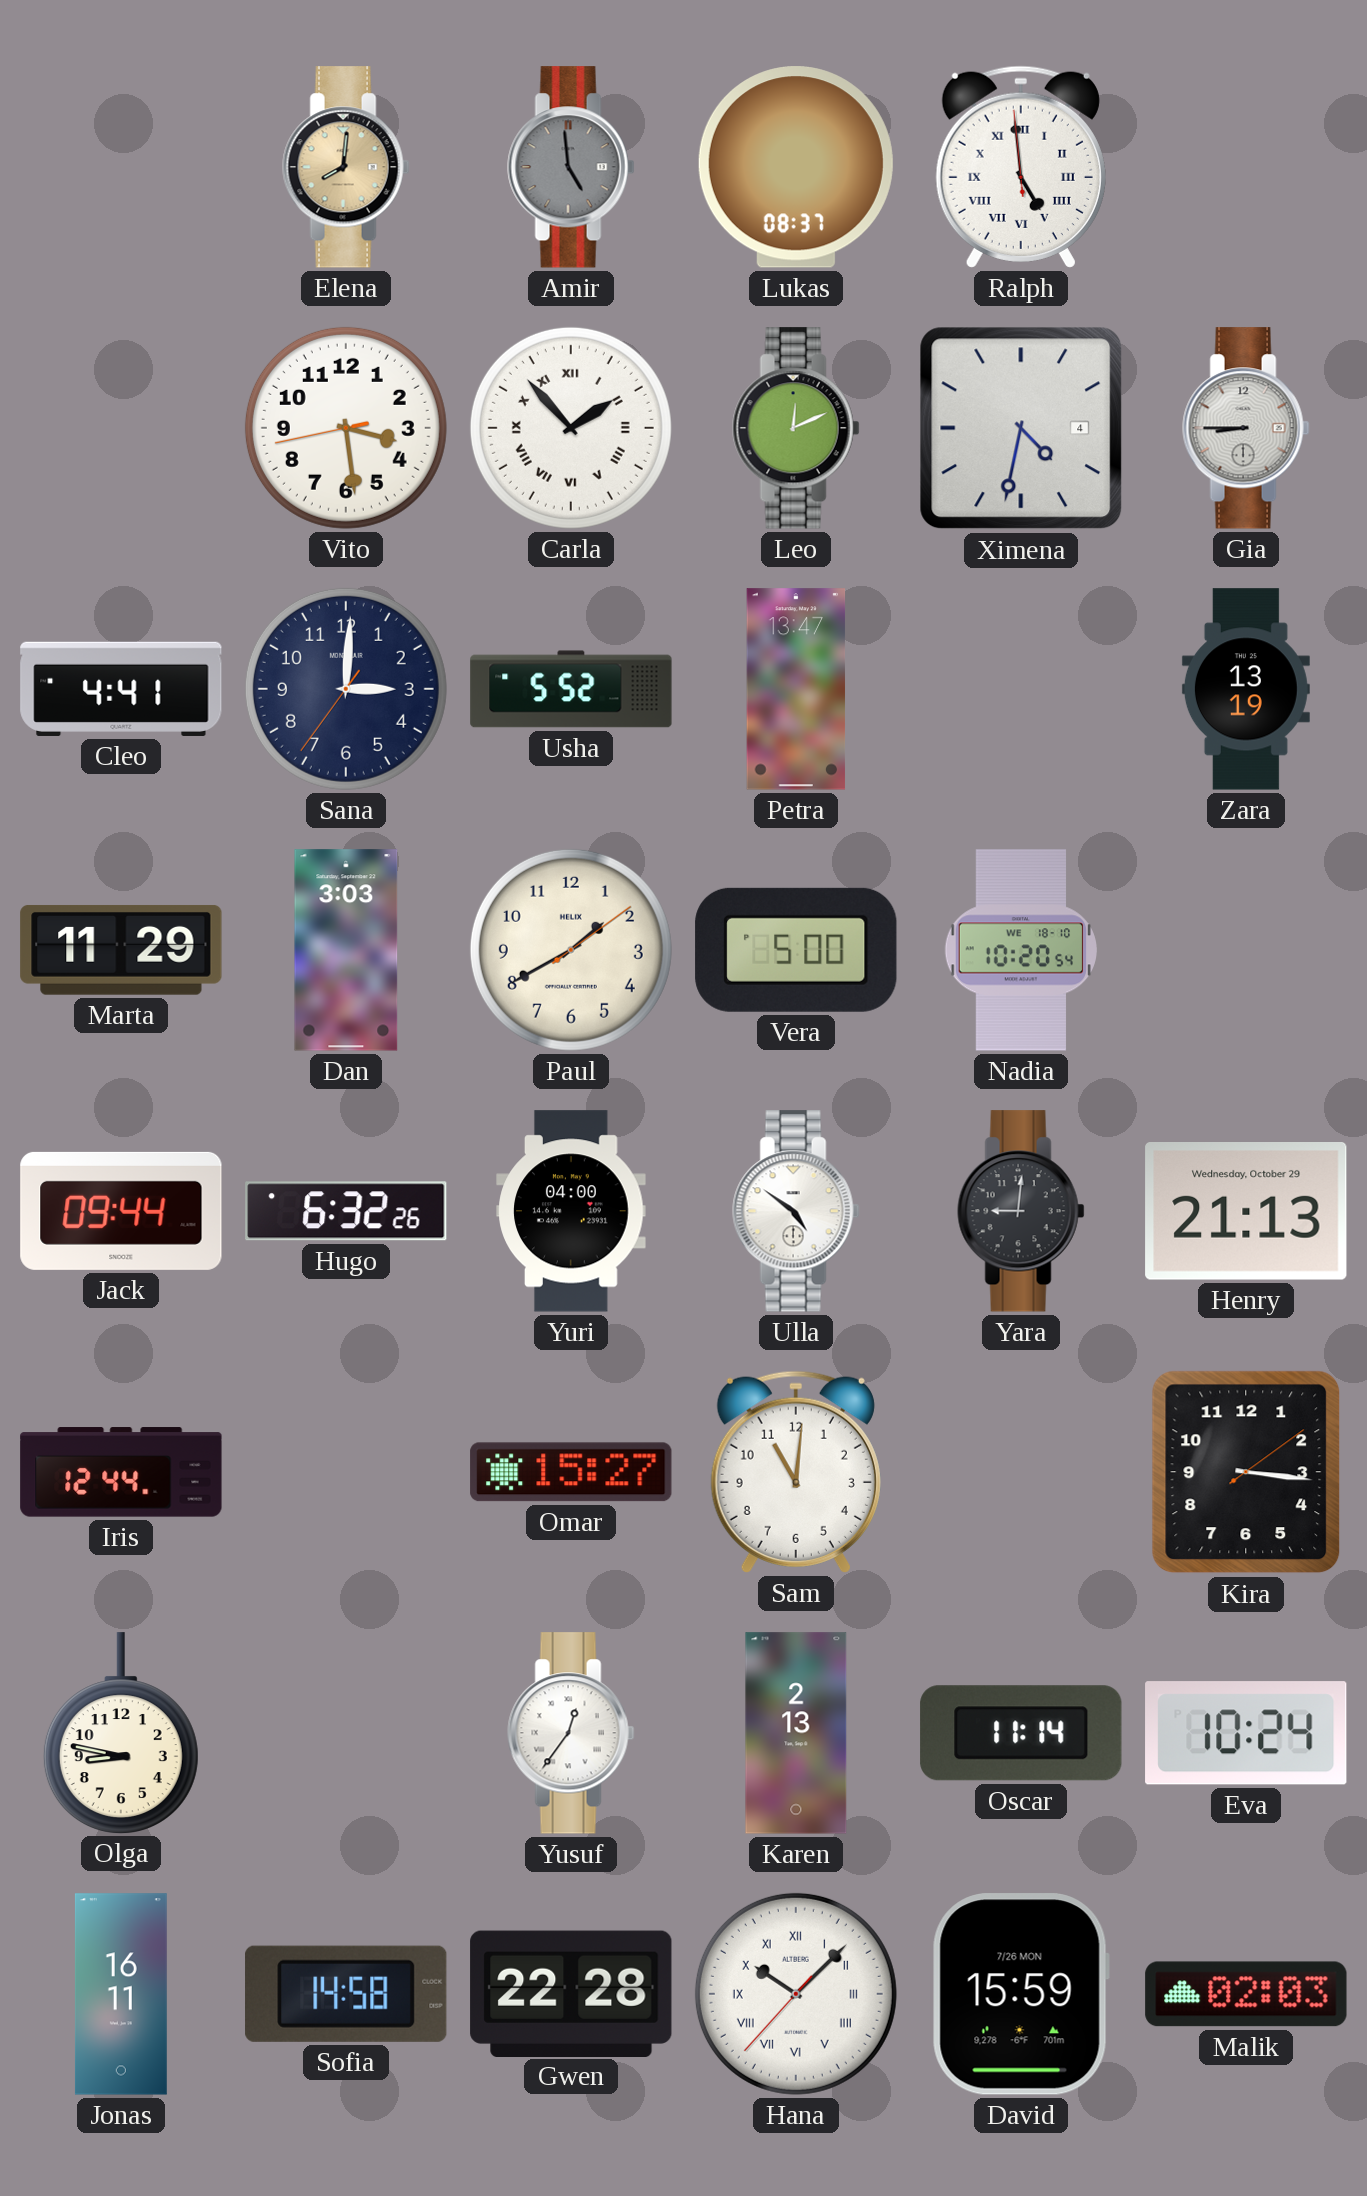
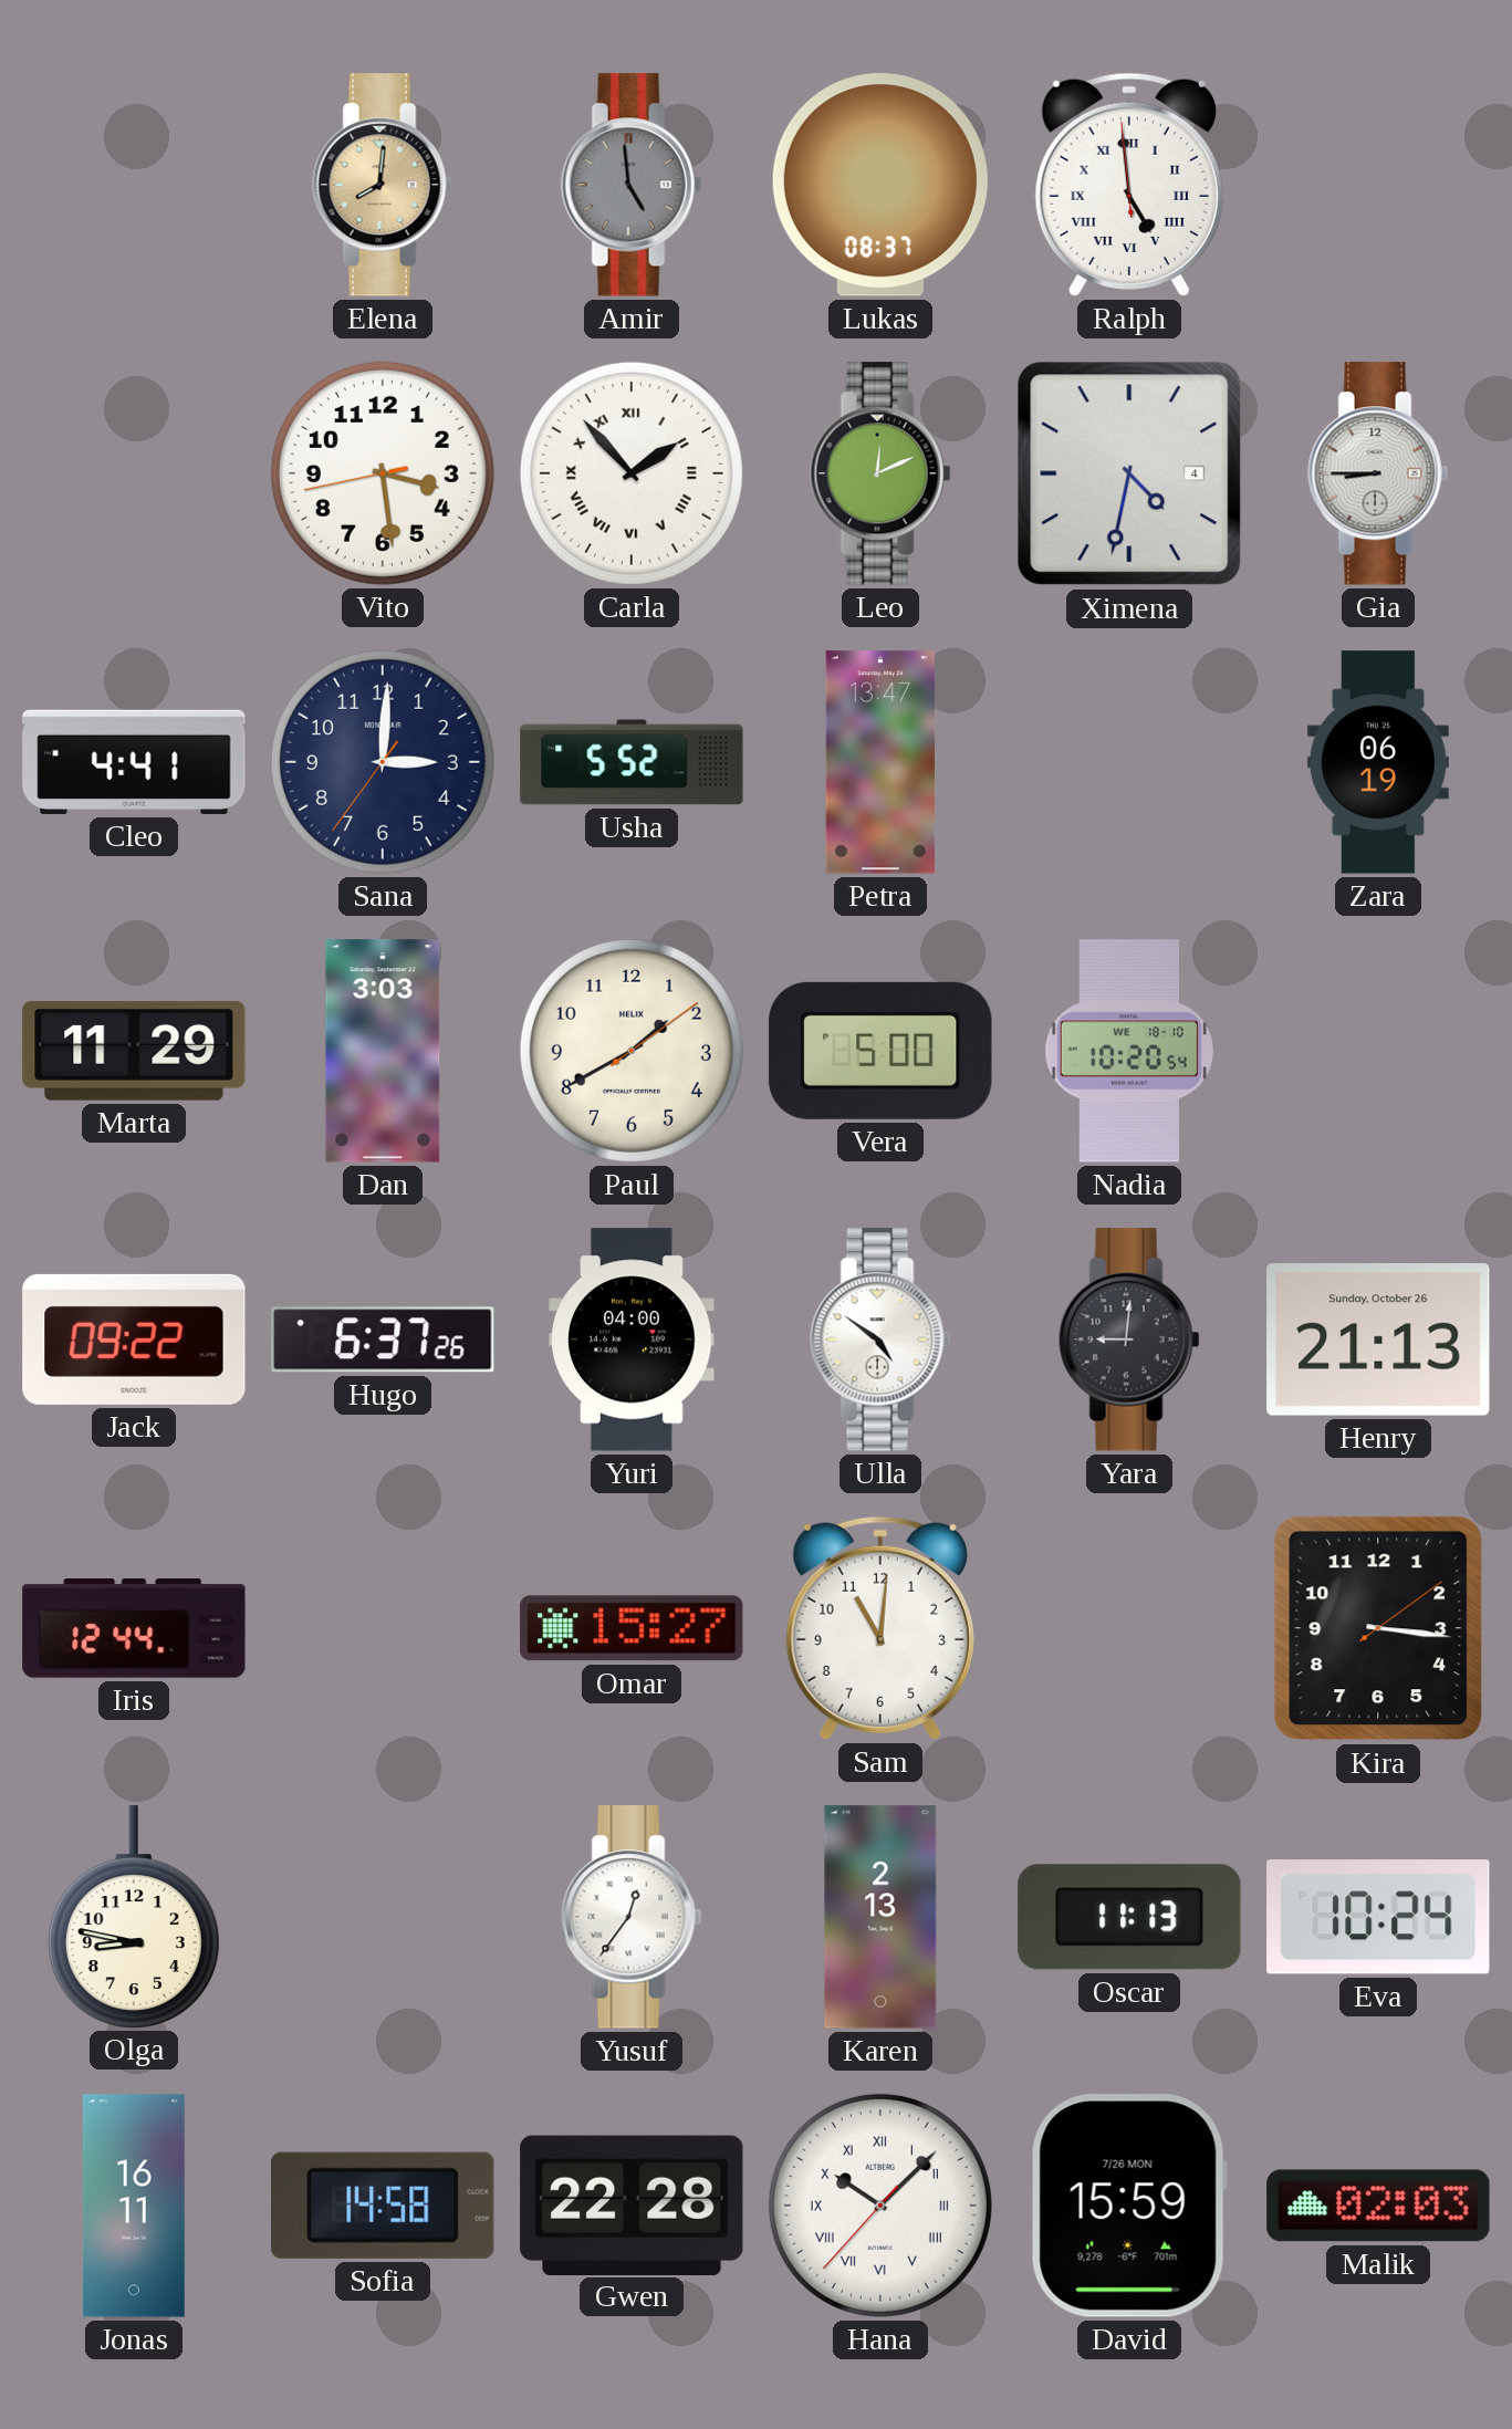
Zara: 13:19 -> 06:19 (1378, 762)
Jack: 09:44 -> 09:22 (134, 1339)
Hugo: 6:32 -> 6:37 (383, 1339)
Henry date: Wednesday, October 29 -> Sunday, October 26 (1378, 1341)
Oscar: 11:14 -> 11:13 (1129, 1917)
